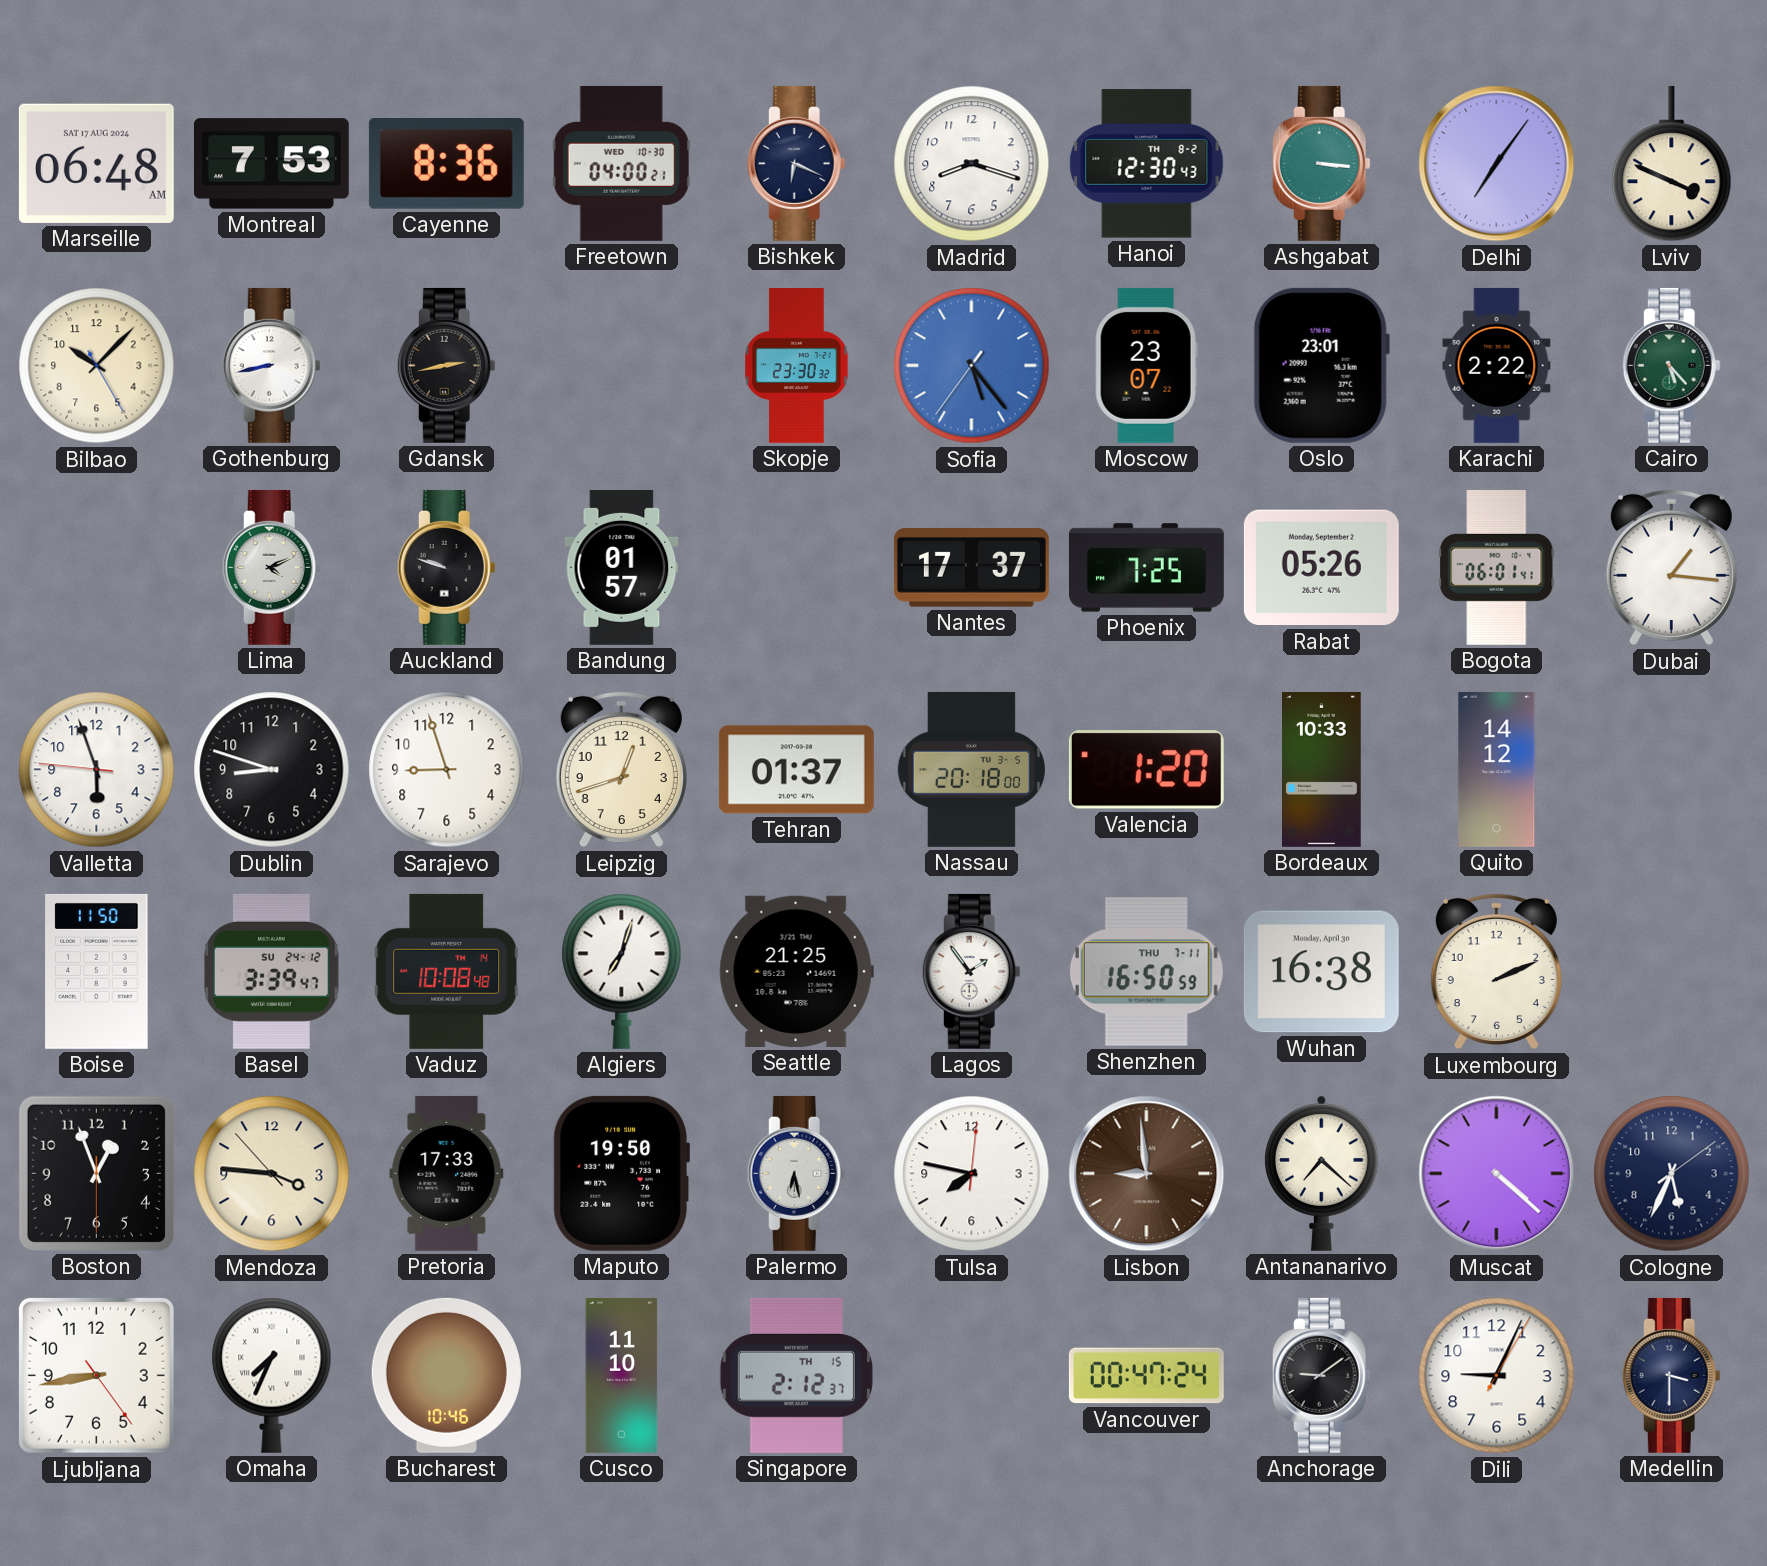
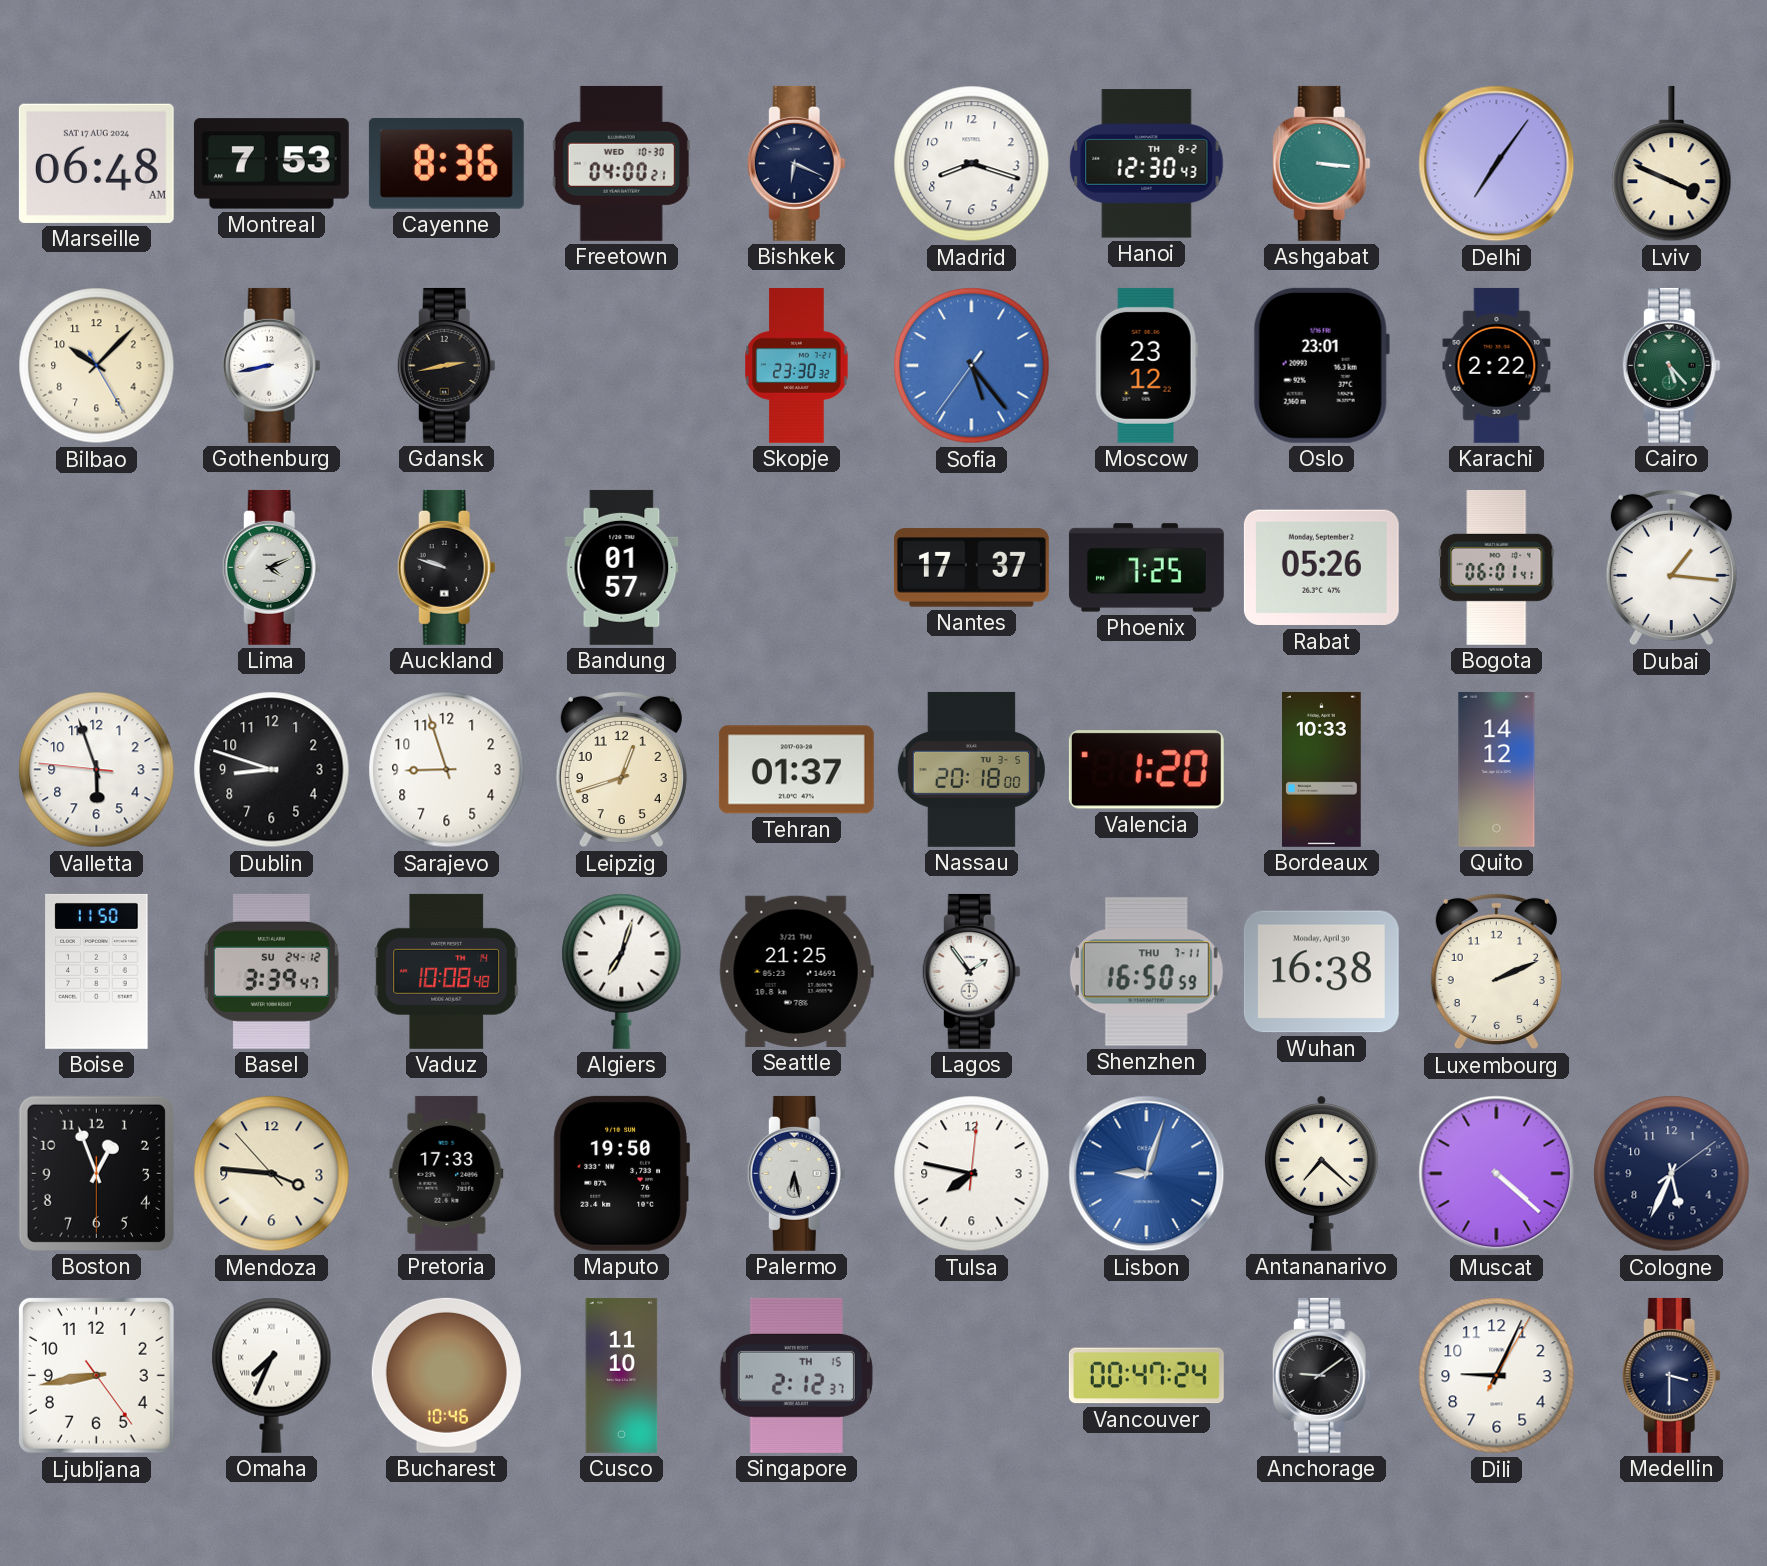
Moscow: 23:07 -> 23:12 (1146, 365)
Lisbon: 8:59 -> 9:03 (1147, 1174)
Lisbon dial: brown -> blue (1147, 1174)
